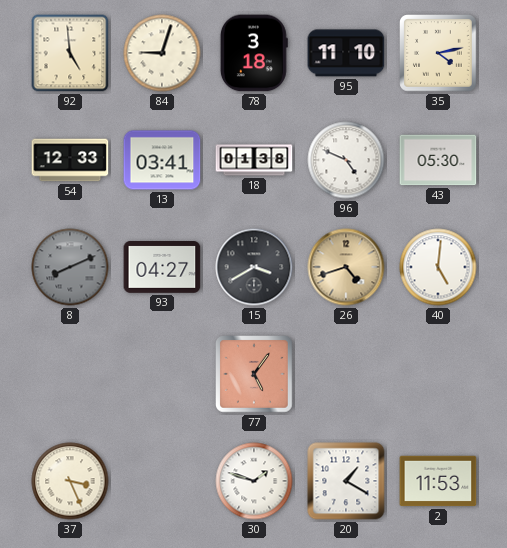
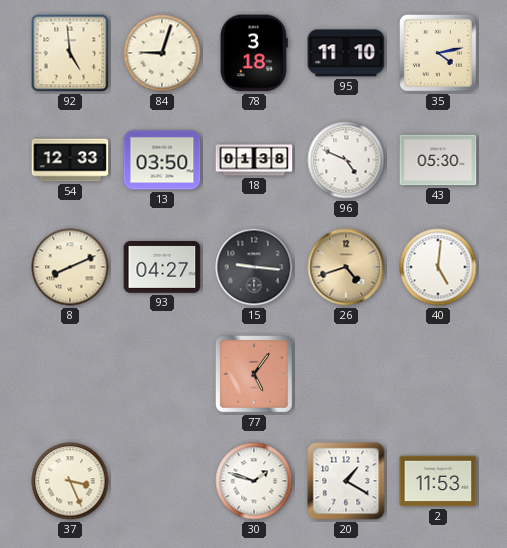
13: 03:41 -> 03:50 (162, 160)
8 dial: grey -> cream (70, 267)
15: 3:40 -> 9:16 (254, 267)
